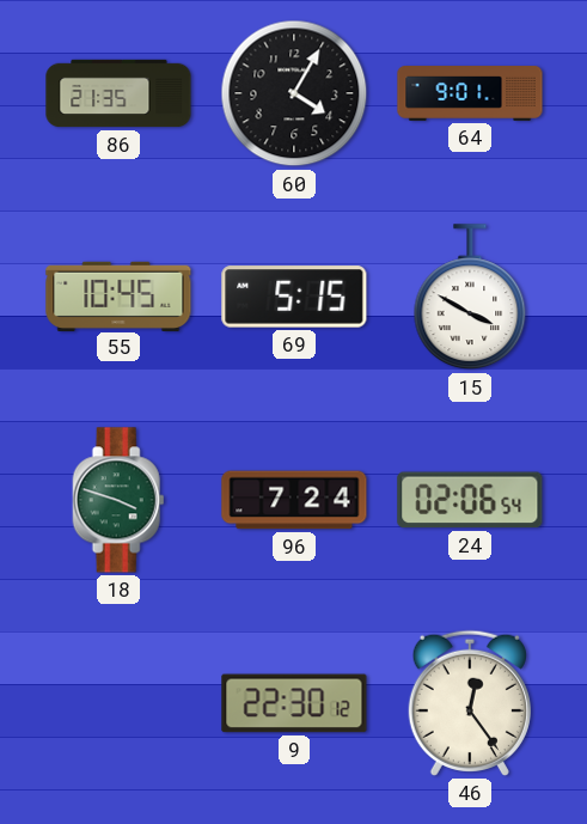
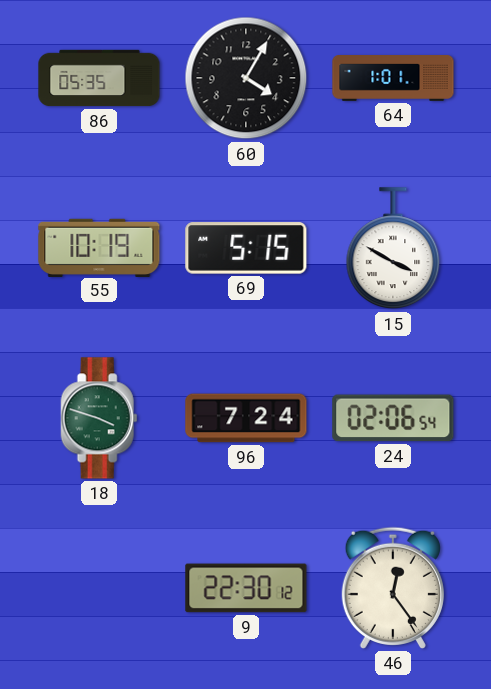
86: 21:35 -> 05:35 (99, 78)
64: 9:01 -> 1:01 (393, 79)
55: 10:45 -> 10:19 (99, 247)
